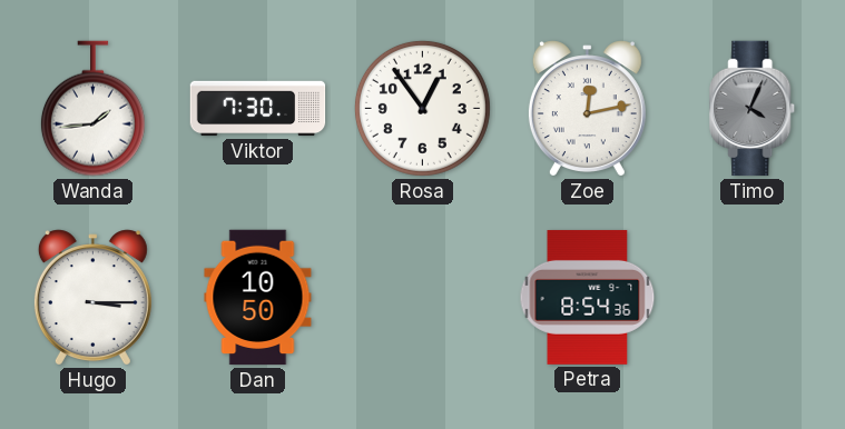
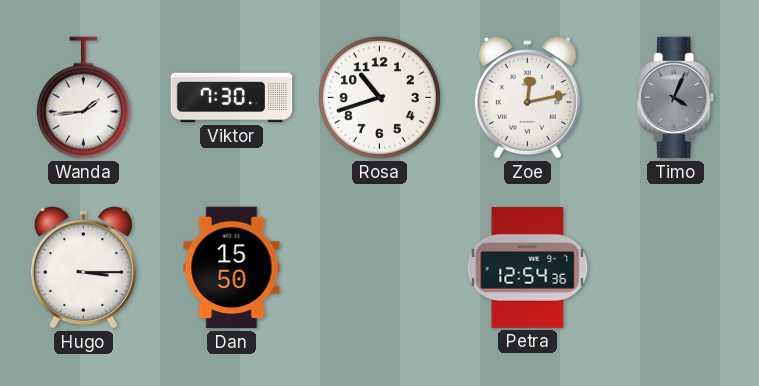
Rosa: 12:54 -> 10:42 (379, 97)
Dan: 10:50 -> 15:50 (232, 268)
Petra: 8:54 -> 12:54 (528, 267)
